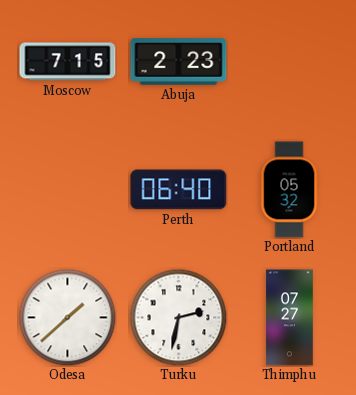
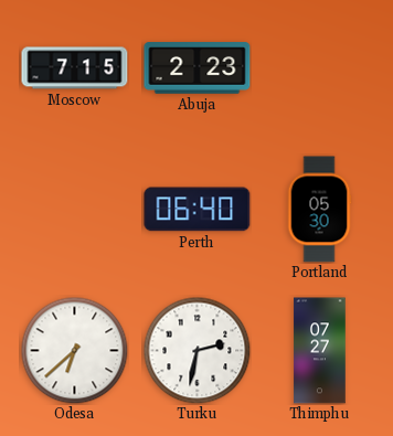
Portland: 05:32 -> 05:30 (319, 210)
Odesa: 1:38 -> 6:38 (74, 350)
